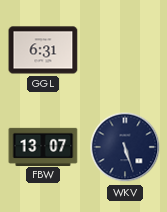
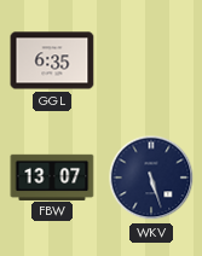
GGL: 6:31 -> 6:35 (52, 60)
